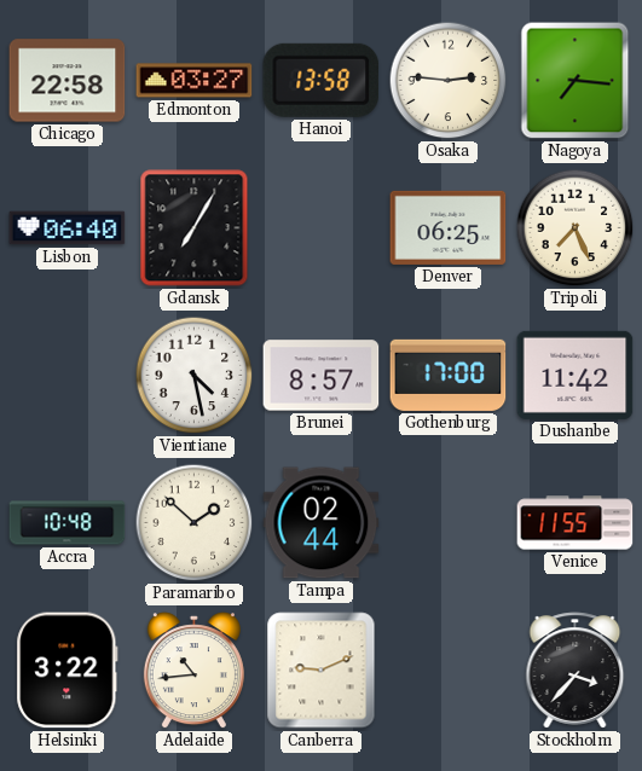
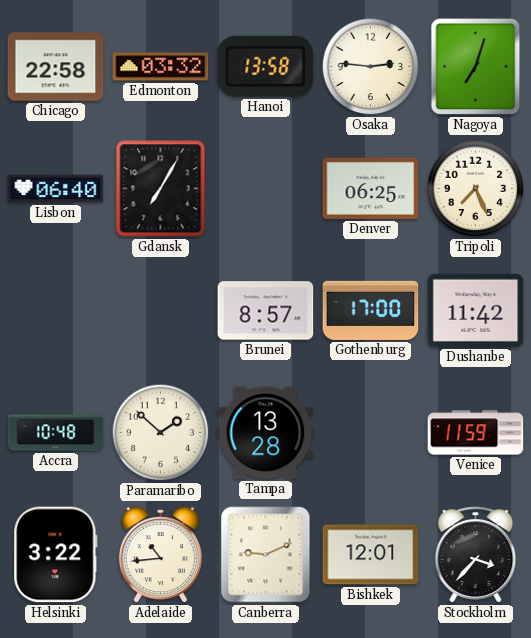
Edmonton: 03:27 -> 03:32 (161, 67)
Nagoya: 7:16 -> 7:03 (476, 67)
Vientiane: 4:28 -> none (195, 376)
Tampa: 02:44 -> 13:28 (266, 433)
Venice: 11:55 -> 11:59 (476, 433)
Bishkek: none -> 12:01 (371, 555)
